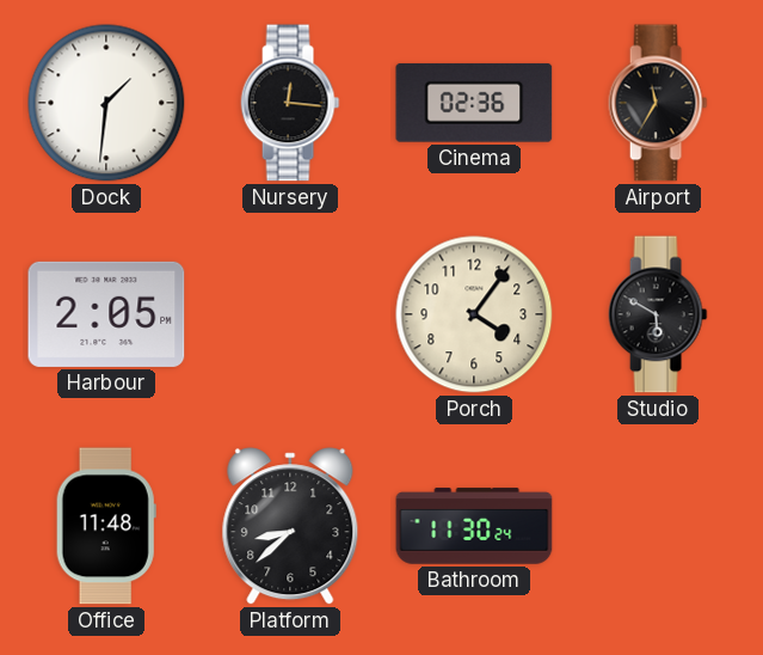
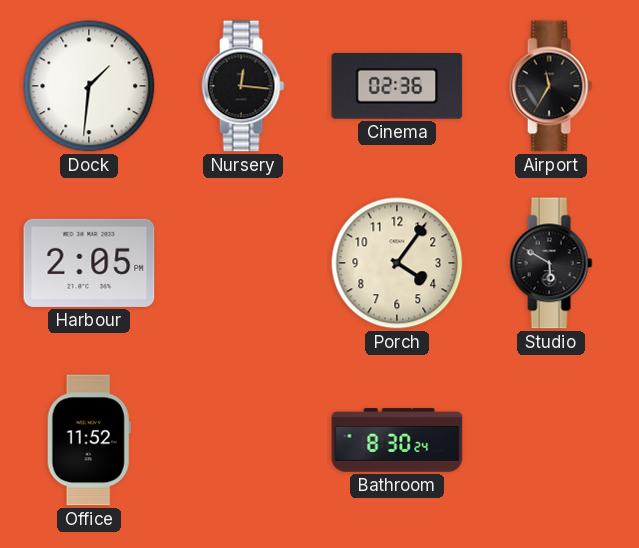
Office: 11:48 -> 11:52 (89, 440)
Platform: 8:38 -> none (290, 526)
Bathroom: 11:30 -> 8:30 (397, 440)
